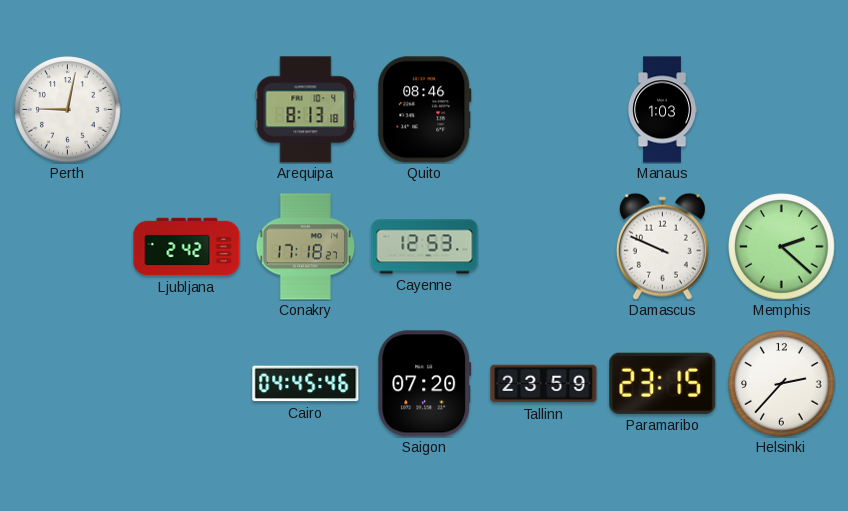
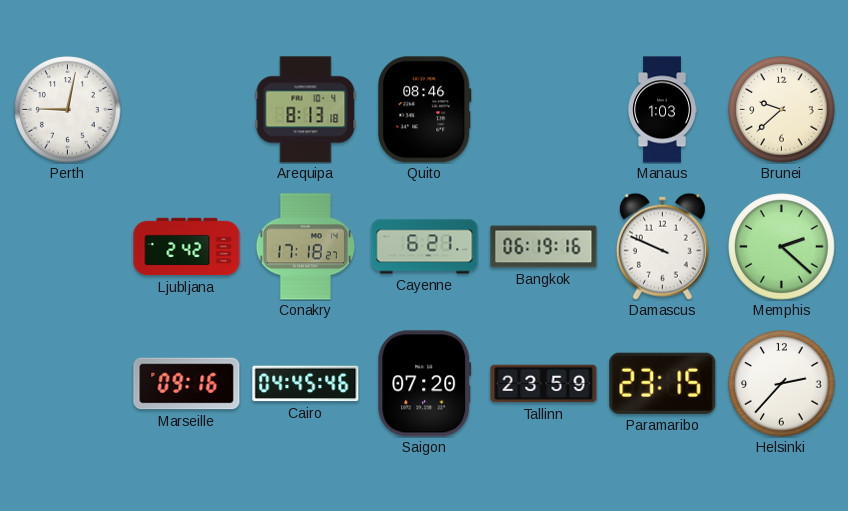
Brunei: none -> 9:38 (782, 110)
Cayenne: 12:53 -> 6:21 (425, 247)
Bangkok: none -> 06:19 (544, 247)
Marseille: none -> 09:16 (187, 384)
